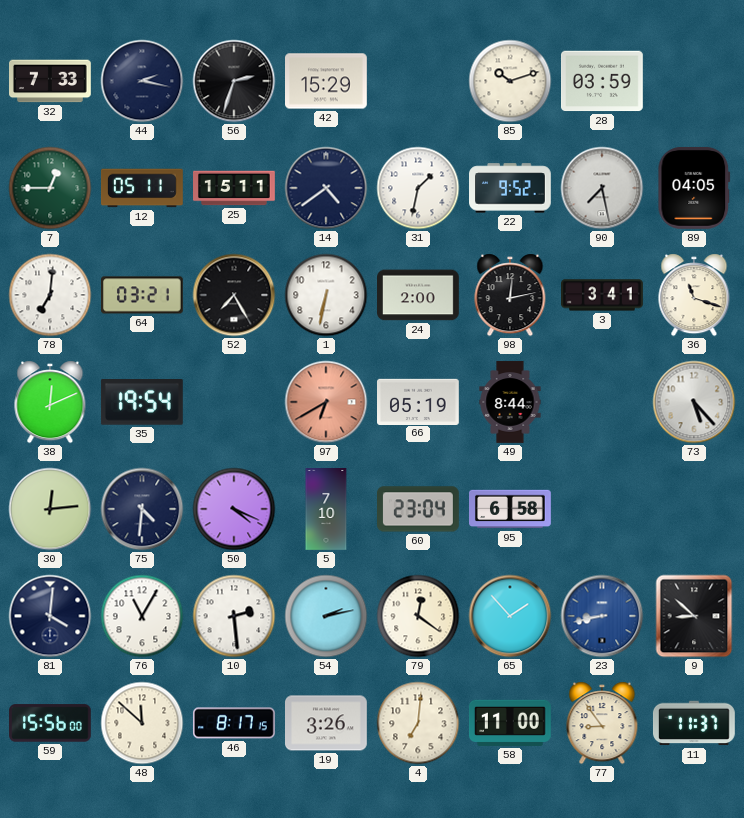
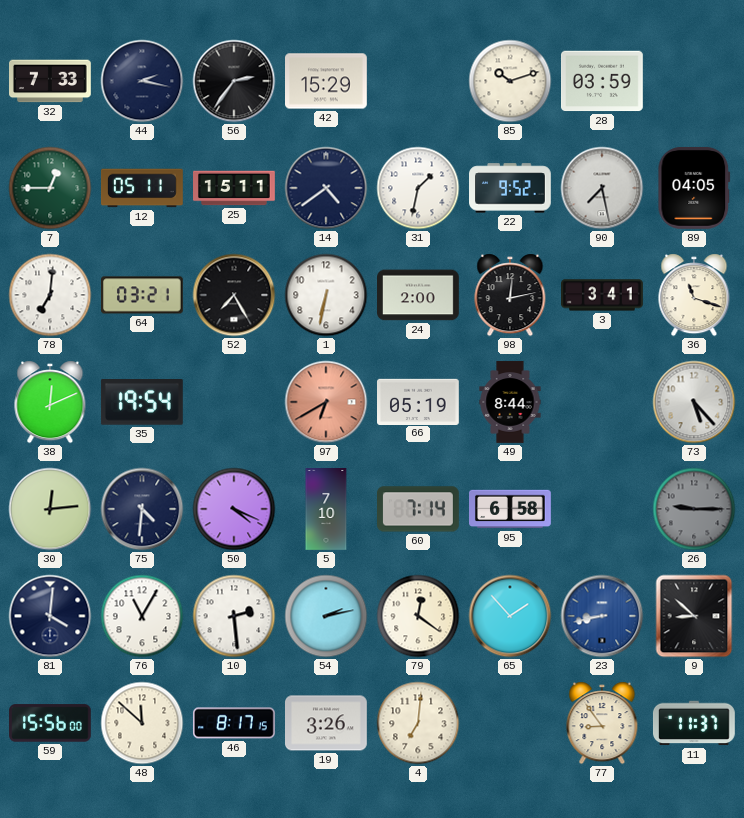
56: 2:33 -> 2:36 (234, 81)
60: 23:04 -> 7:14 (419, 509)
26: none -> 9:15 (694, 509)
58: 11:00 -> none (511, 723)
